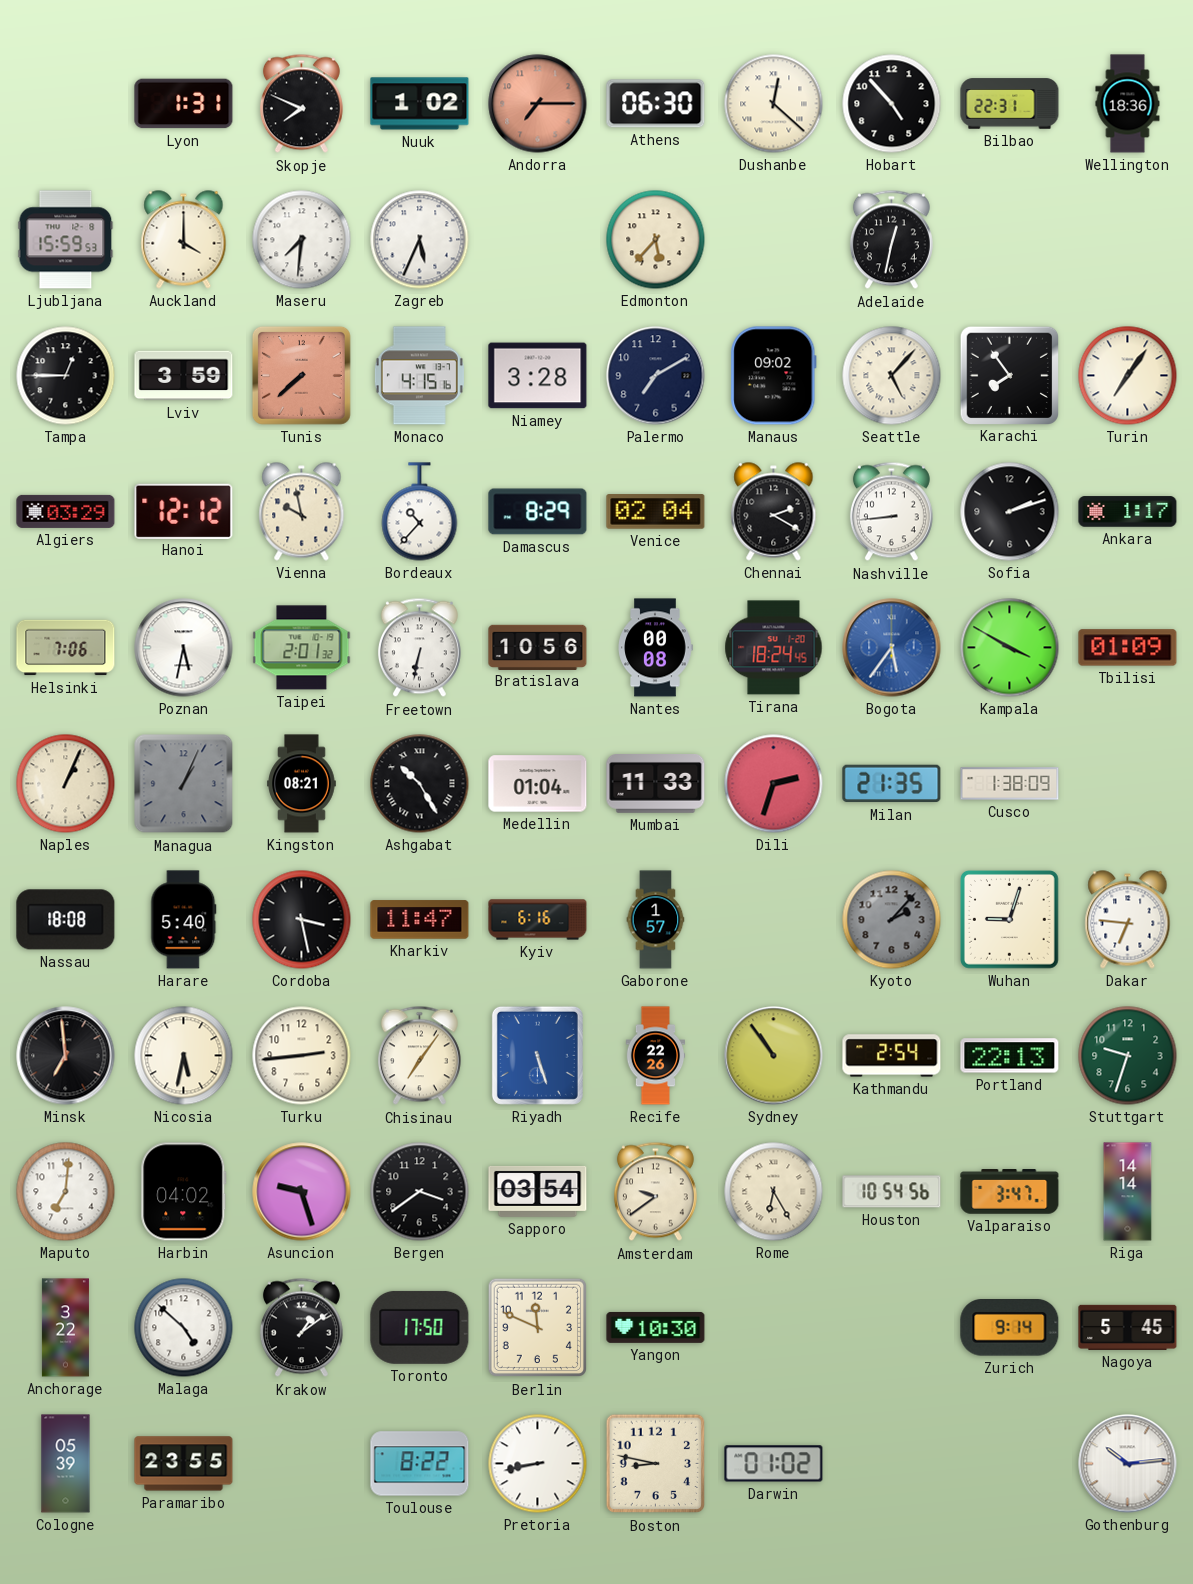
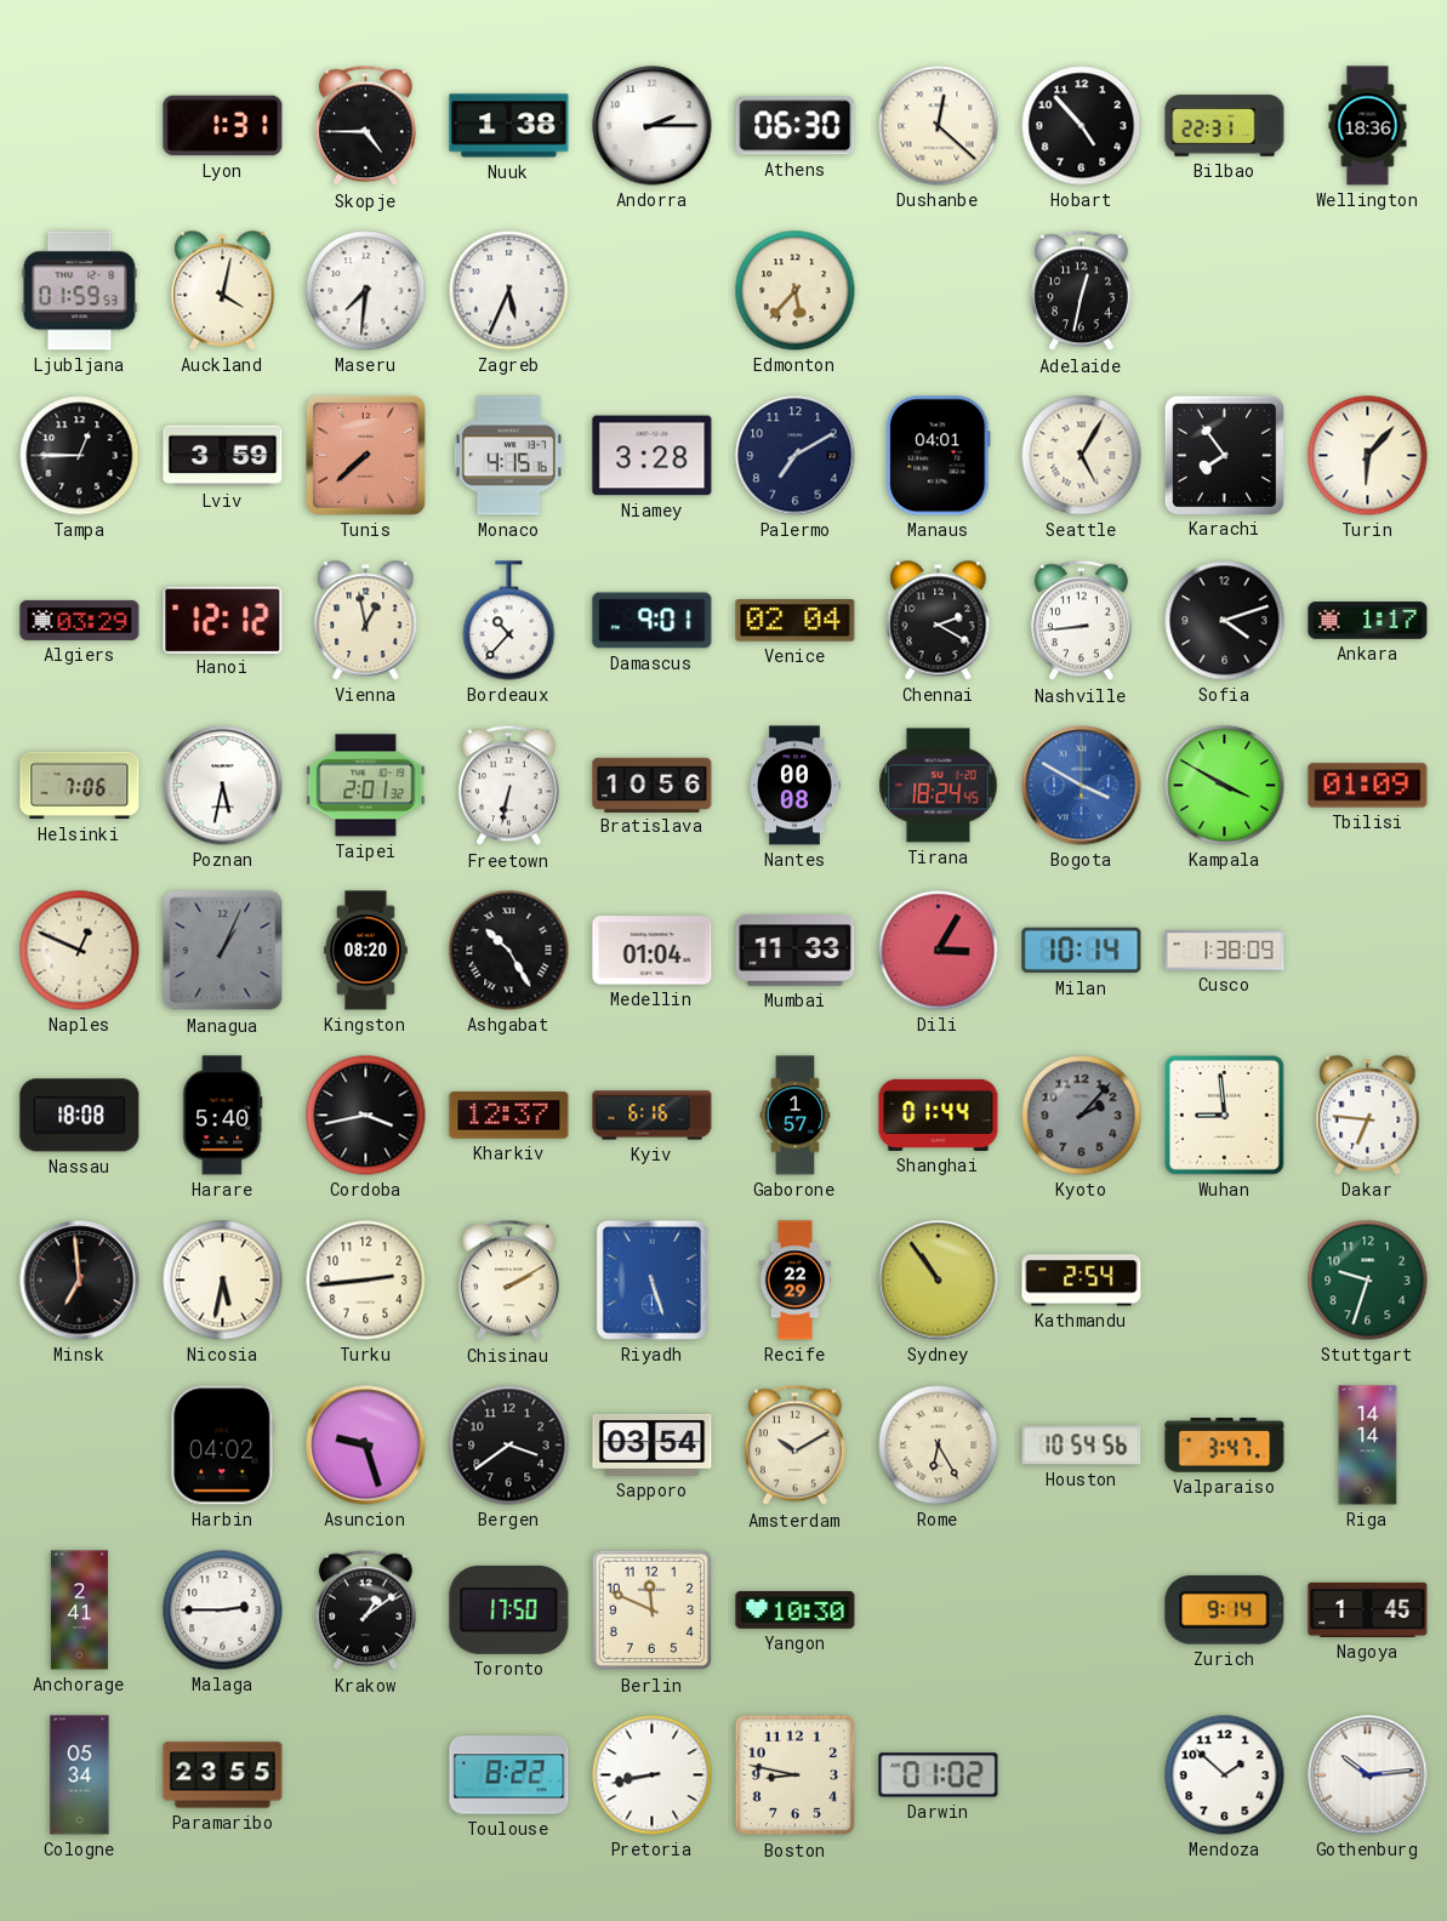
Skopje: 7:49 -> 4:45 (365, 126)
Nuuk: 1:02 -> 1:38 (509, 126)
Andorra: 7:15 -> 2:15 (653, 126)
Andorra dial: salmon -> white (653, 126)
Ljubljana: 15:59 -> 01:59 (80, 291)
Auckland: 4:00 -> 4:02 (223, 291)
Manaus: 09:02 -> 04:01 (939, 456)
Seattle: 5:07 -> 5:05 (1082, 456)
Turin: 7:06 -> 6:07 (1368, 456)
Vienna: 9:58 -> 12:58 (366, 621)
Damascus: 8:29 -> 9:01 (653, 621)
Sofia: 2:12 -> 4:12 (1225, 621)
Bogota: 5:36 -> 3:50 (1082, 786)
Naples: 1:04 -> 12:49 (80, 951)
Kingston: 08:21 -> 08:20 (366, 951)
Dili: 2:33 -> 3:05 (939, 951)
Milan: 21:35 -> 10:14 (1082, 951)
Cordoba: 3:28 -> 3:43 (366, 1116)
Kharkiv: 11:47 -> 12:37 (509, 1116)
Shanghai: none -> 01:44 (939, 1115)
Wuhan: 9:03 -> 8:59 (1225, 1116)
Chisinau: 7:06 -> 2:10 (508, 1281)
Recife: 22:26 -> 22:29 (796, 1281)
Portland: 22:13 -> none (1010, 1056)
Maputo: 7:01 -> none (66, 1192)
Amsterdam: 9:39 -> 10:10 (794, 1446)
Anchorage: 3:22 -> 2:41 (79, 1611)
Malaga: 4:52 -> 2:45 (223, 1611)
Nagoya: 5:45 -> 1:45 (1368, 1609)
Cologne: 05:39 -> 05:34 (80, 1775)
Mendoza: none -> 1:52 (1225, 1775)
